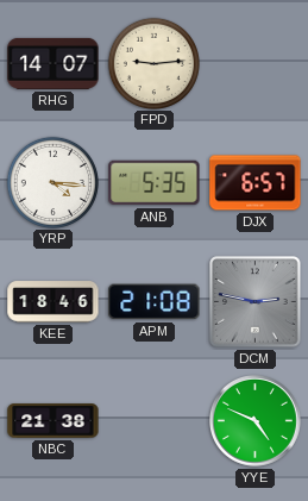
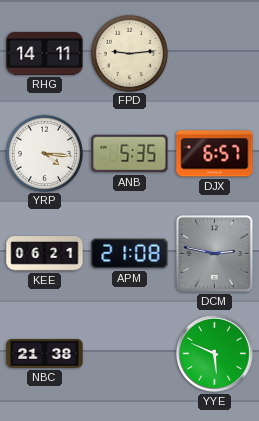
RHG: 14:07 -> 14:11 (45, 53)
KEE: 18:46 -> 06:21 (45, 254)
YYE: 4:49 -> 5:49 (215, 354)
